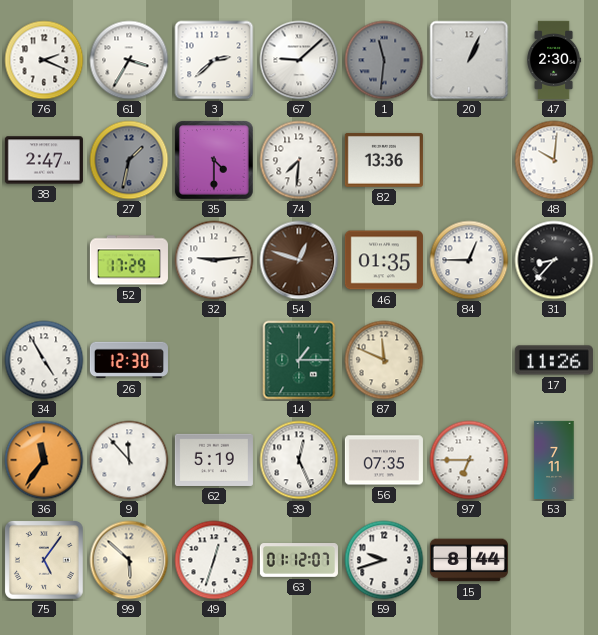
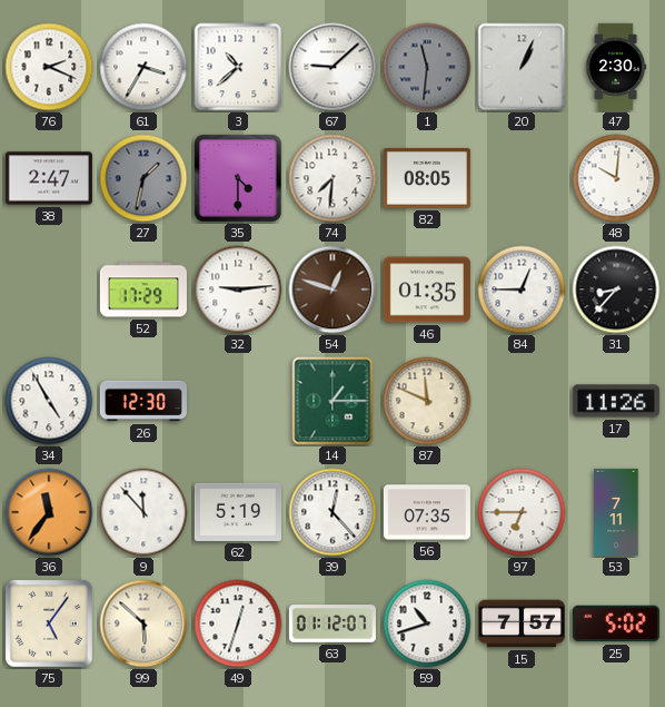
3: 2:38 -> 10:38 (238, 67)
82: 13:36 -> 08:05 (427, 178)
39: 12:26 -> 12:23 (332, 512)
59: 9:42 -> 10:42 (427, 623)
15: 8:44 -> 7:57 (522, 623)
25: none -> 5:02 (616, 623)
